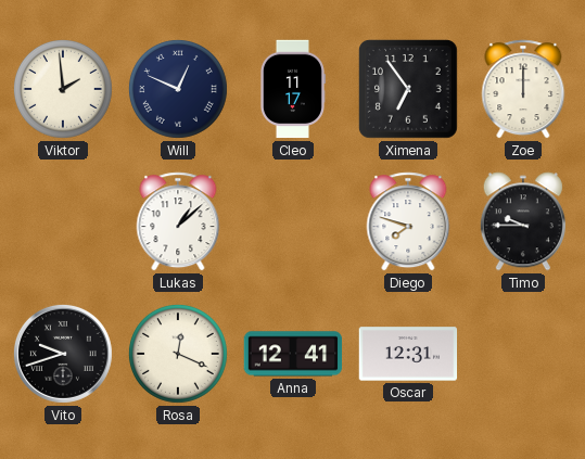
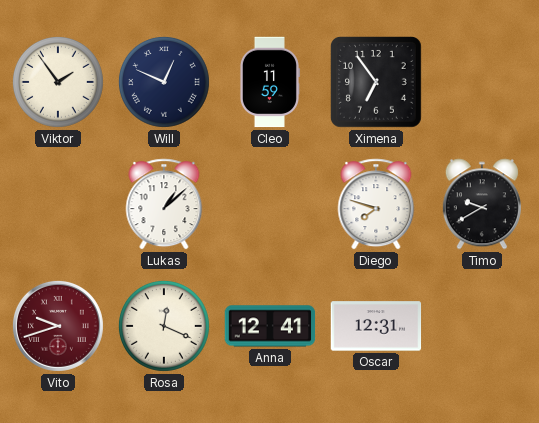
Viktor: 1:59 -> 1:54 (58, 82)
Cleo: 11:17 -> 11:59 (269, 82)
Zoe: 12:00 -> none (523, 89)
Timo: 9:45 -> 9:40 (482, 204)
Vito dial: black -> burgundy (58, 326)
